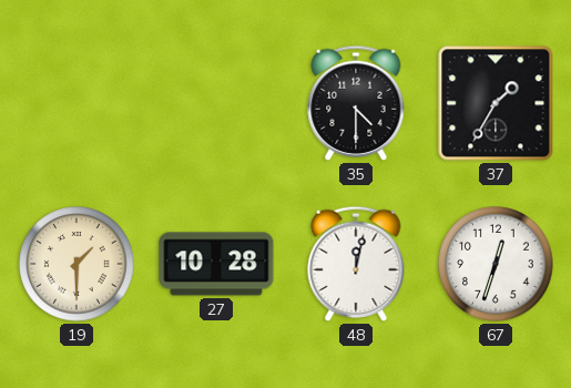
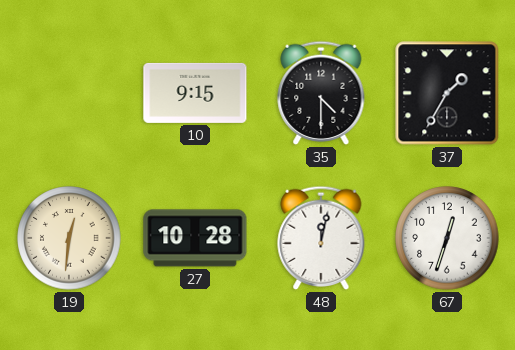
10: none -> 9:15 (195, 93)
19: 1:30 -> 12:31 (69, 238)
